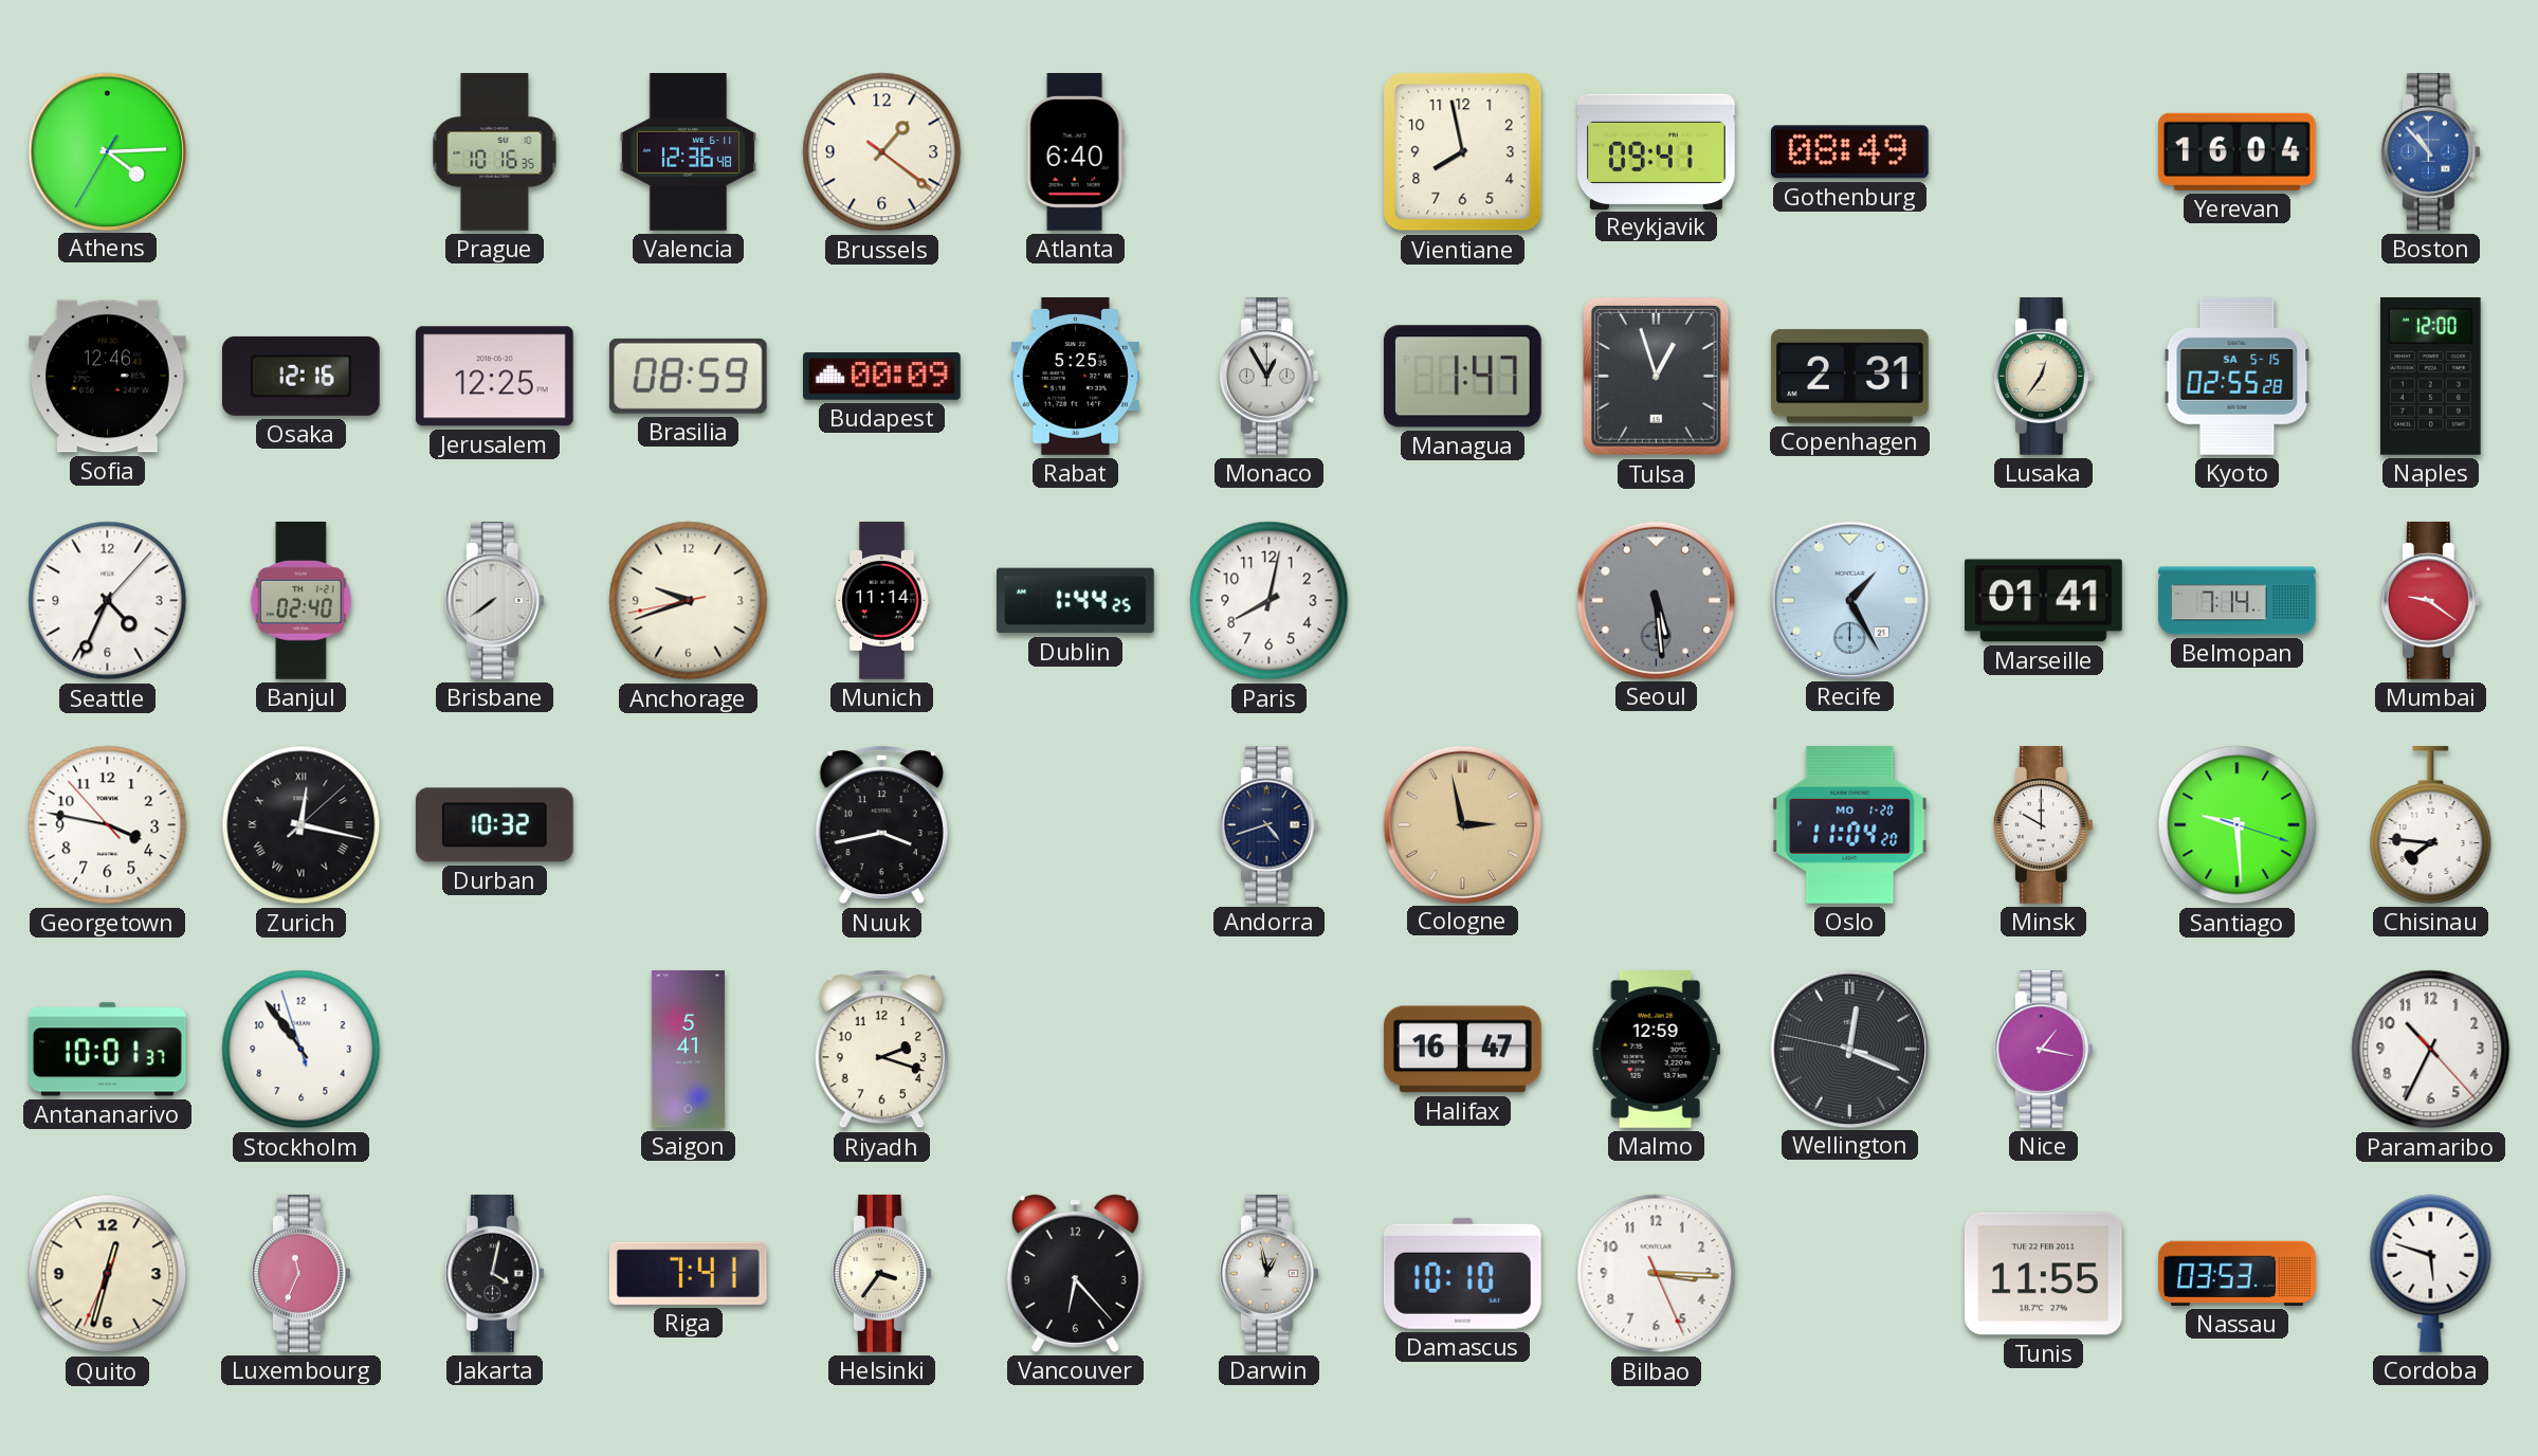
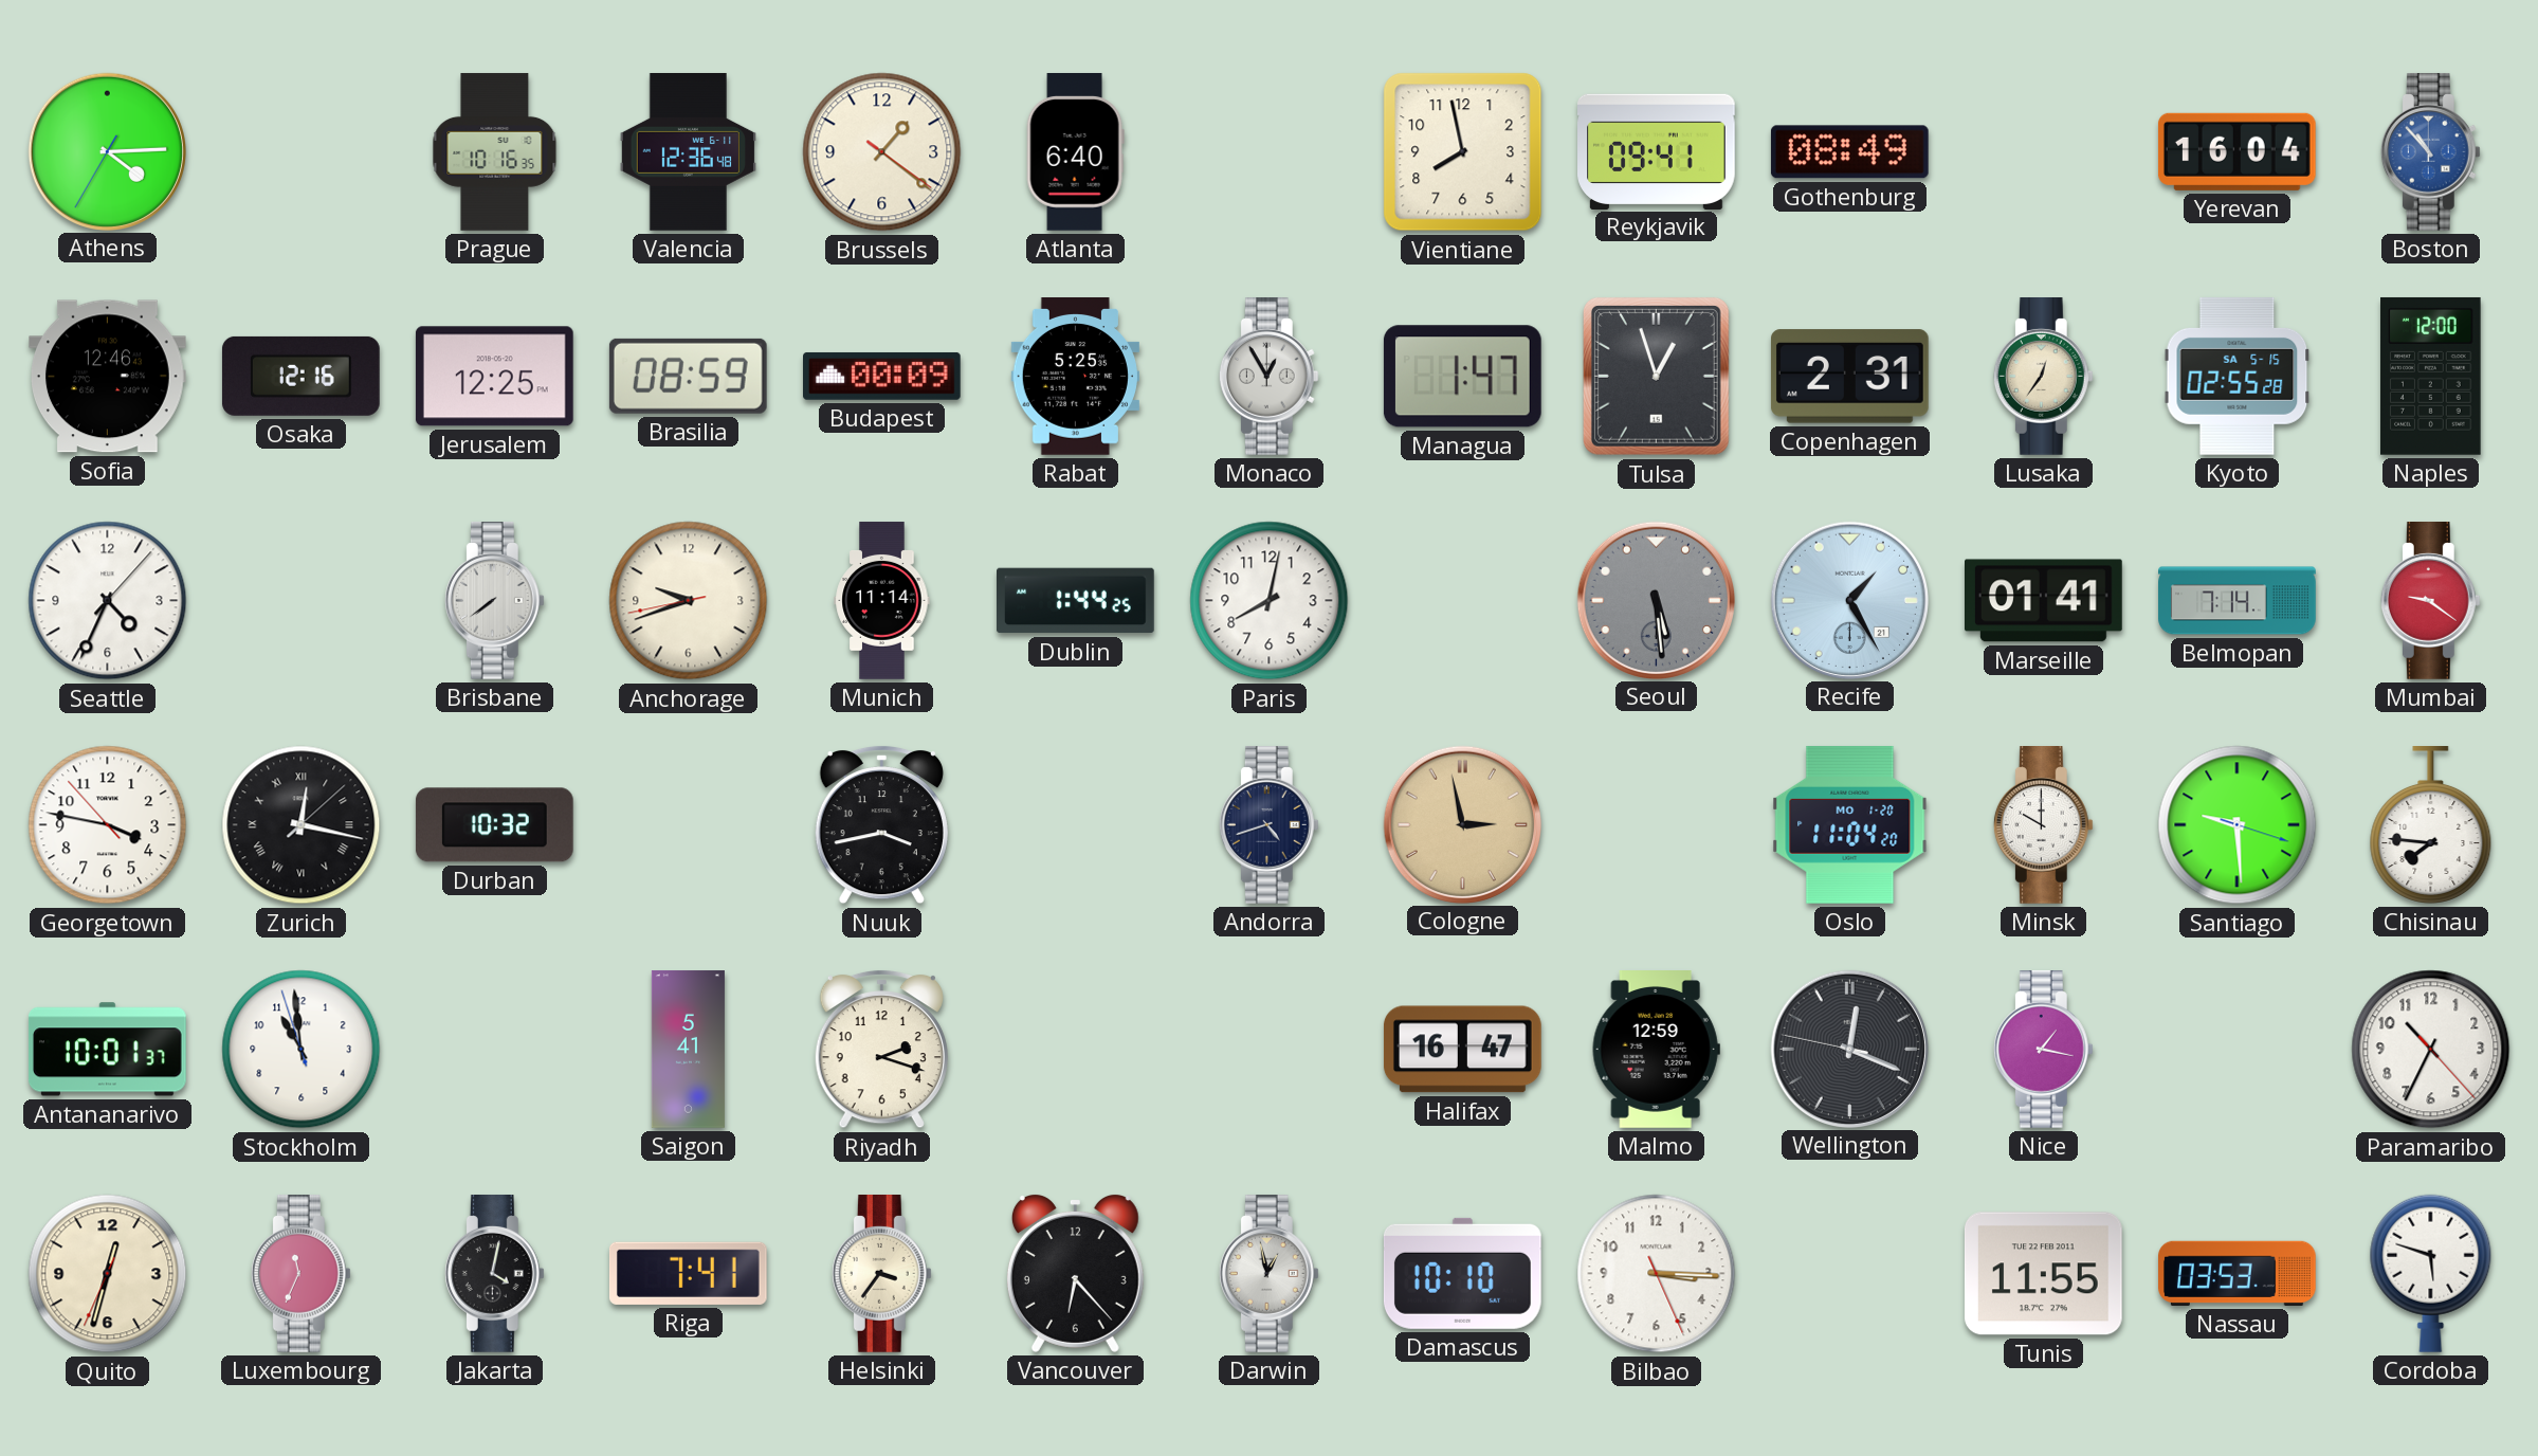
Banjul: 02:40 -> none (300, 601)
Stockholm: 10:53 -> 10:58 (302, 1050)
